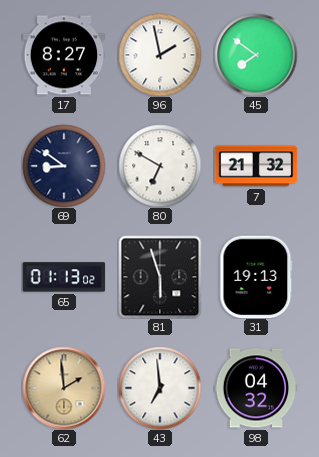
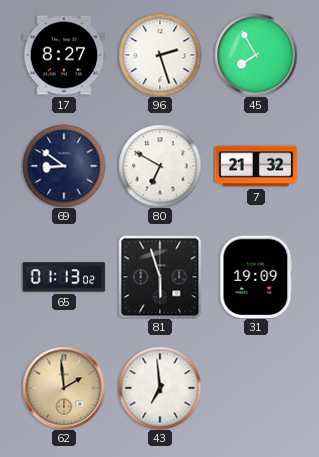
96: 1:58 -> 2:27 (160, 55)
45: 7:51 -> 7:55 (256, 55)
31: 19:13 -> 19:09 (256, 277)
98: 04:32 -> none (256, 388)
